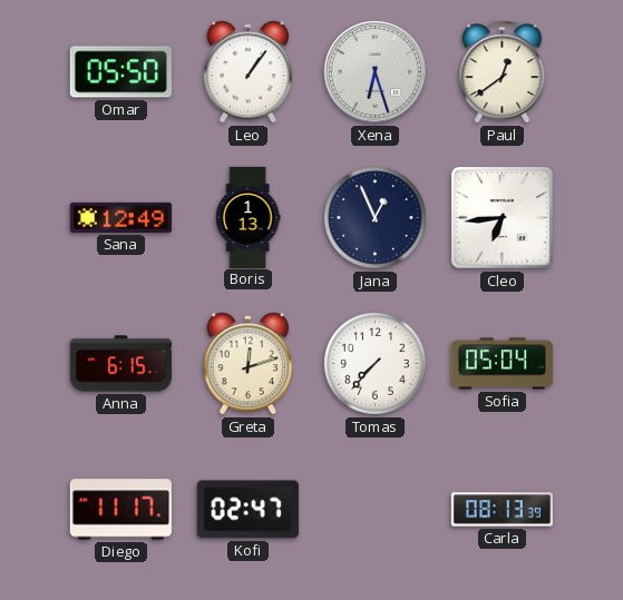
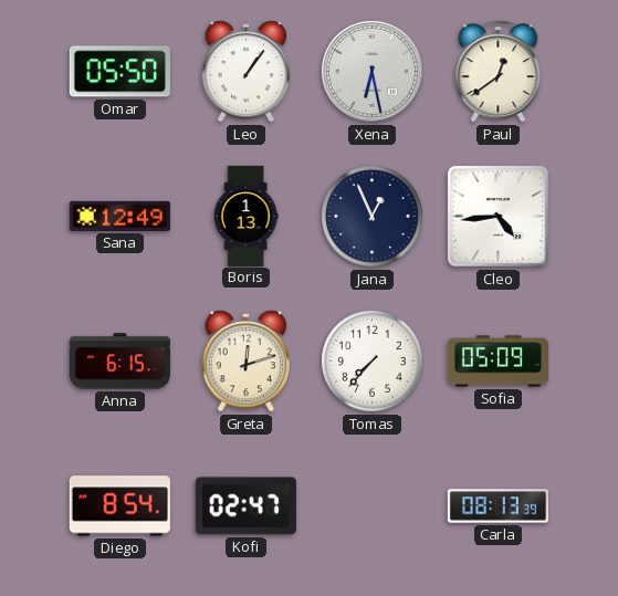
Xena: 6:27 -> 6:28 (371, 71)
Cleo: 6:44 -> 4:44 (497, 216)
Sofia: 05:04 -> 05:09 (497, 362)
Diego: 11:17 -> 8:54 (119, 506)
